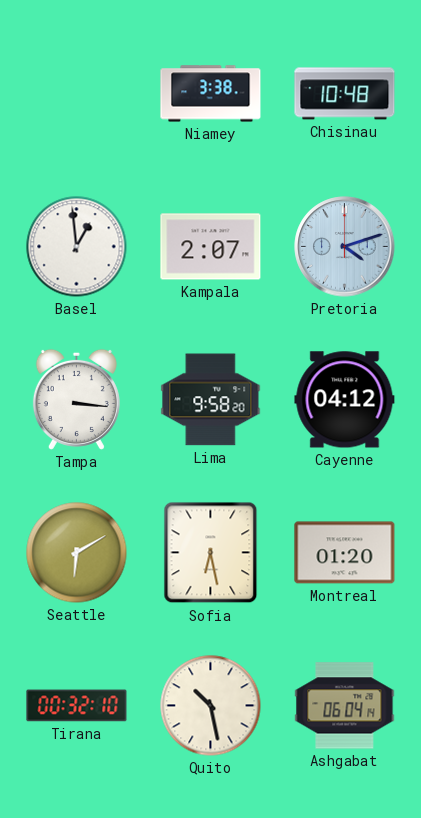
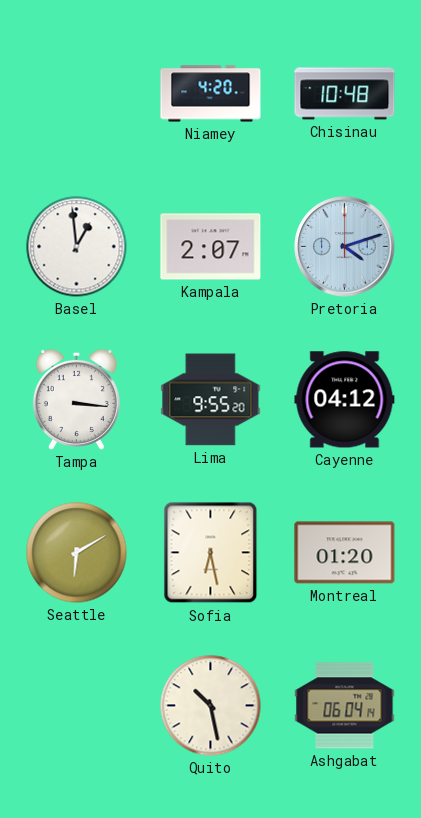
Niamey: 3:38 -> 4:20 (211, 94)
Lima: 9:58 -> 9:55 (211, 400)
Tirana: 00:32 -> none (77, 706)
